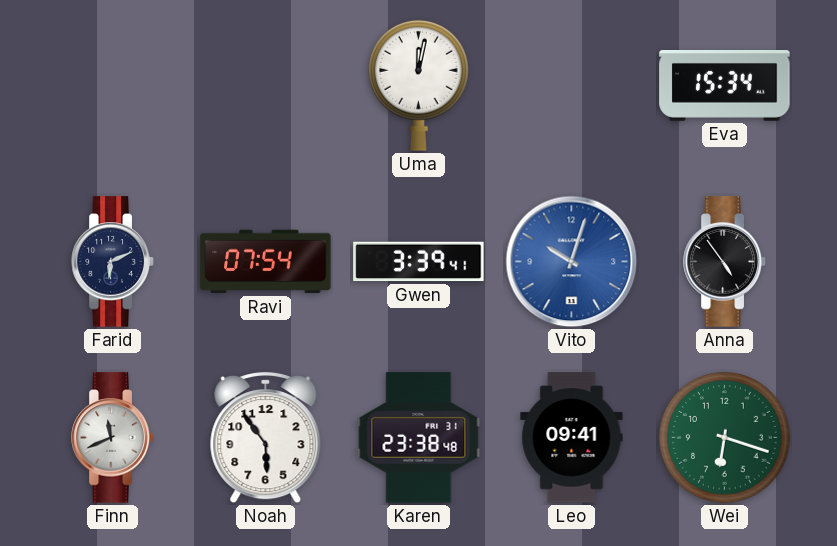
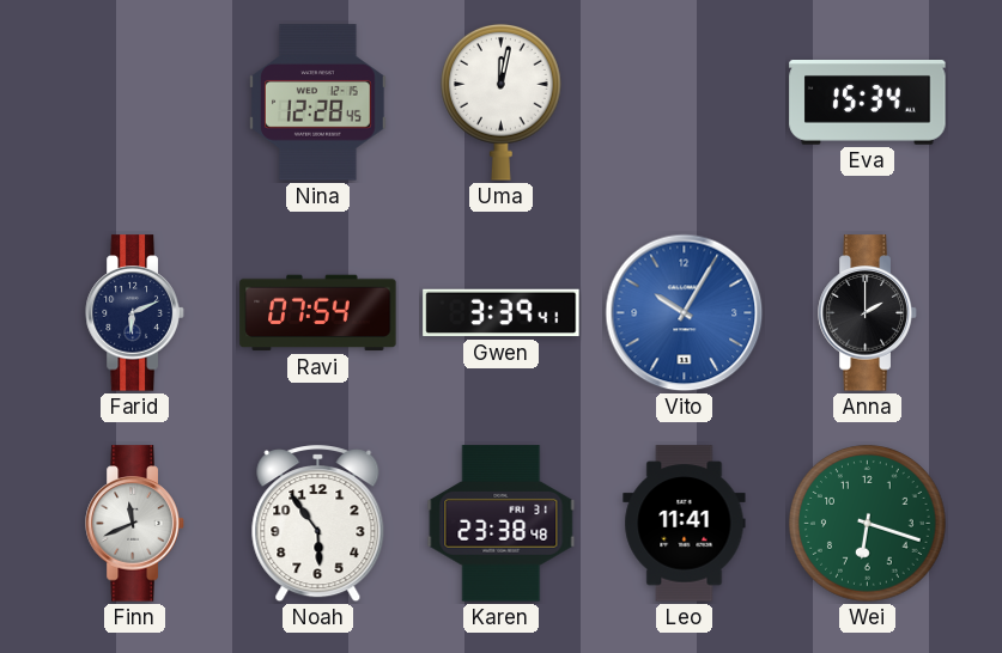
Nina: none -> 12:28 (318, 103)
Vito: 10:03 -> 10:05 (685, 313)
Anna: 4:54 -> 2:00 (868, 313)
Leo: 09:41 -> 11:41 (685, 524)
